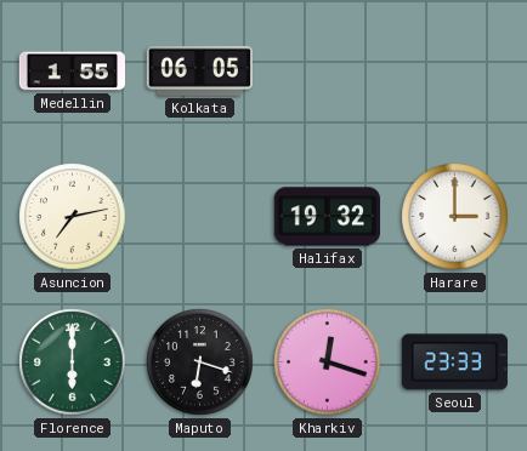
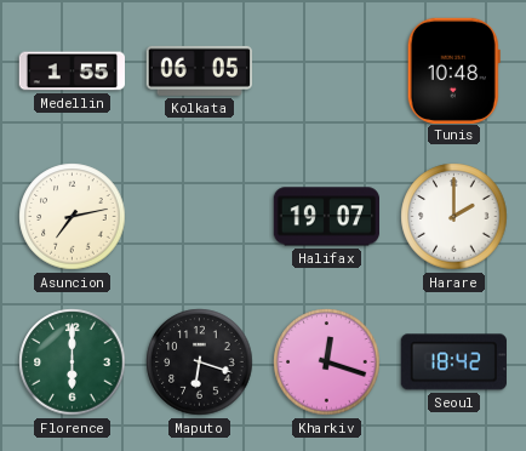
Tunis: none -> 10:48 (453, 70)
Halifax: 19:32 -> 19:07 (326, 217)
Harare: 3:00 -> 2:00 (454, 217)
Seoul: 23:33 -> 18:42 (453, 362)
